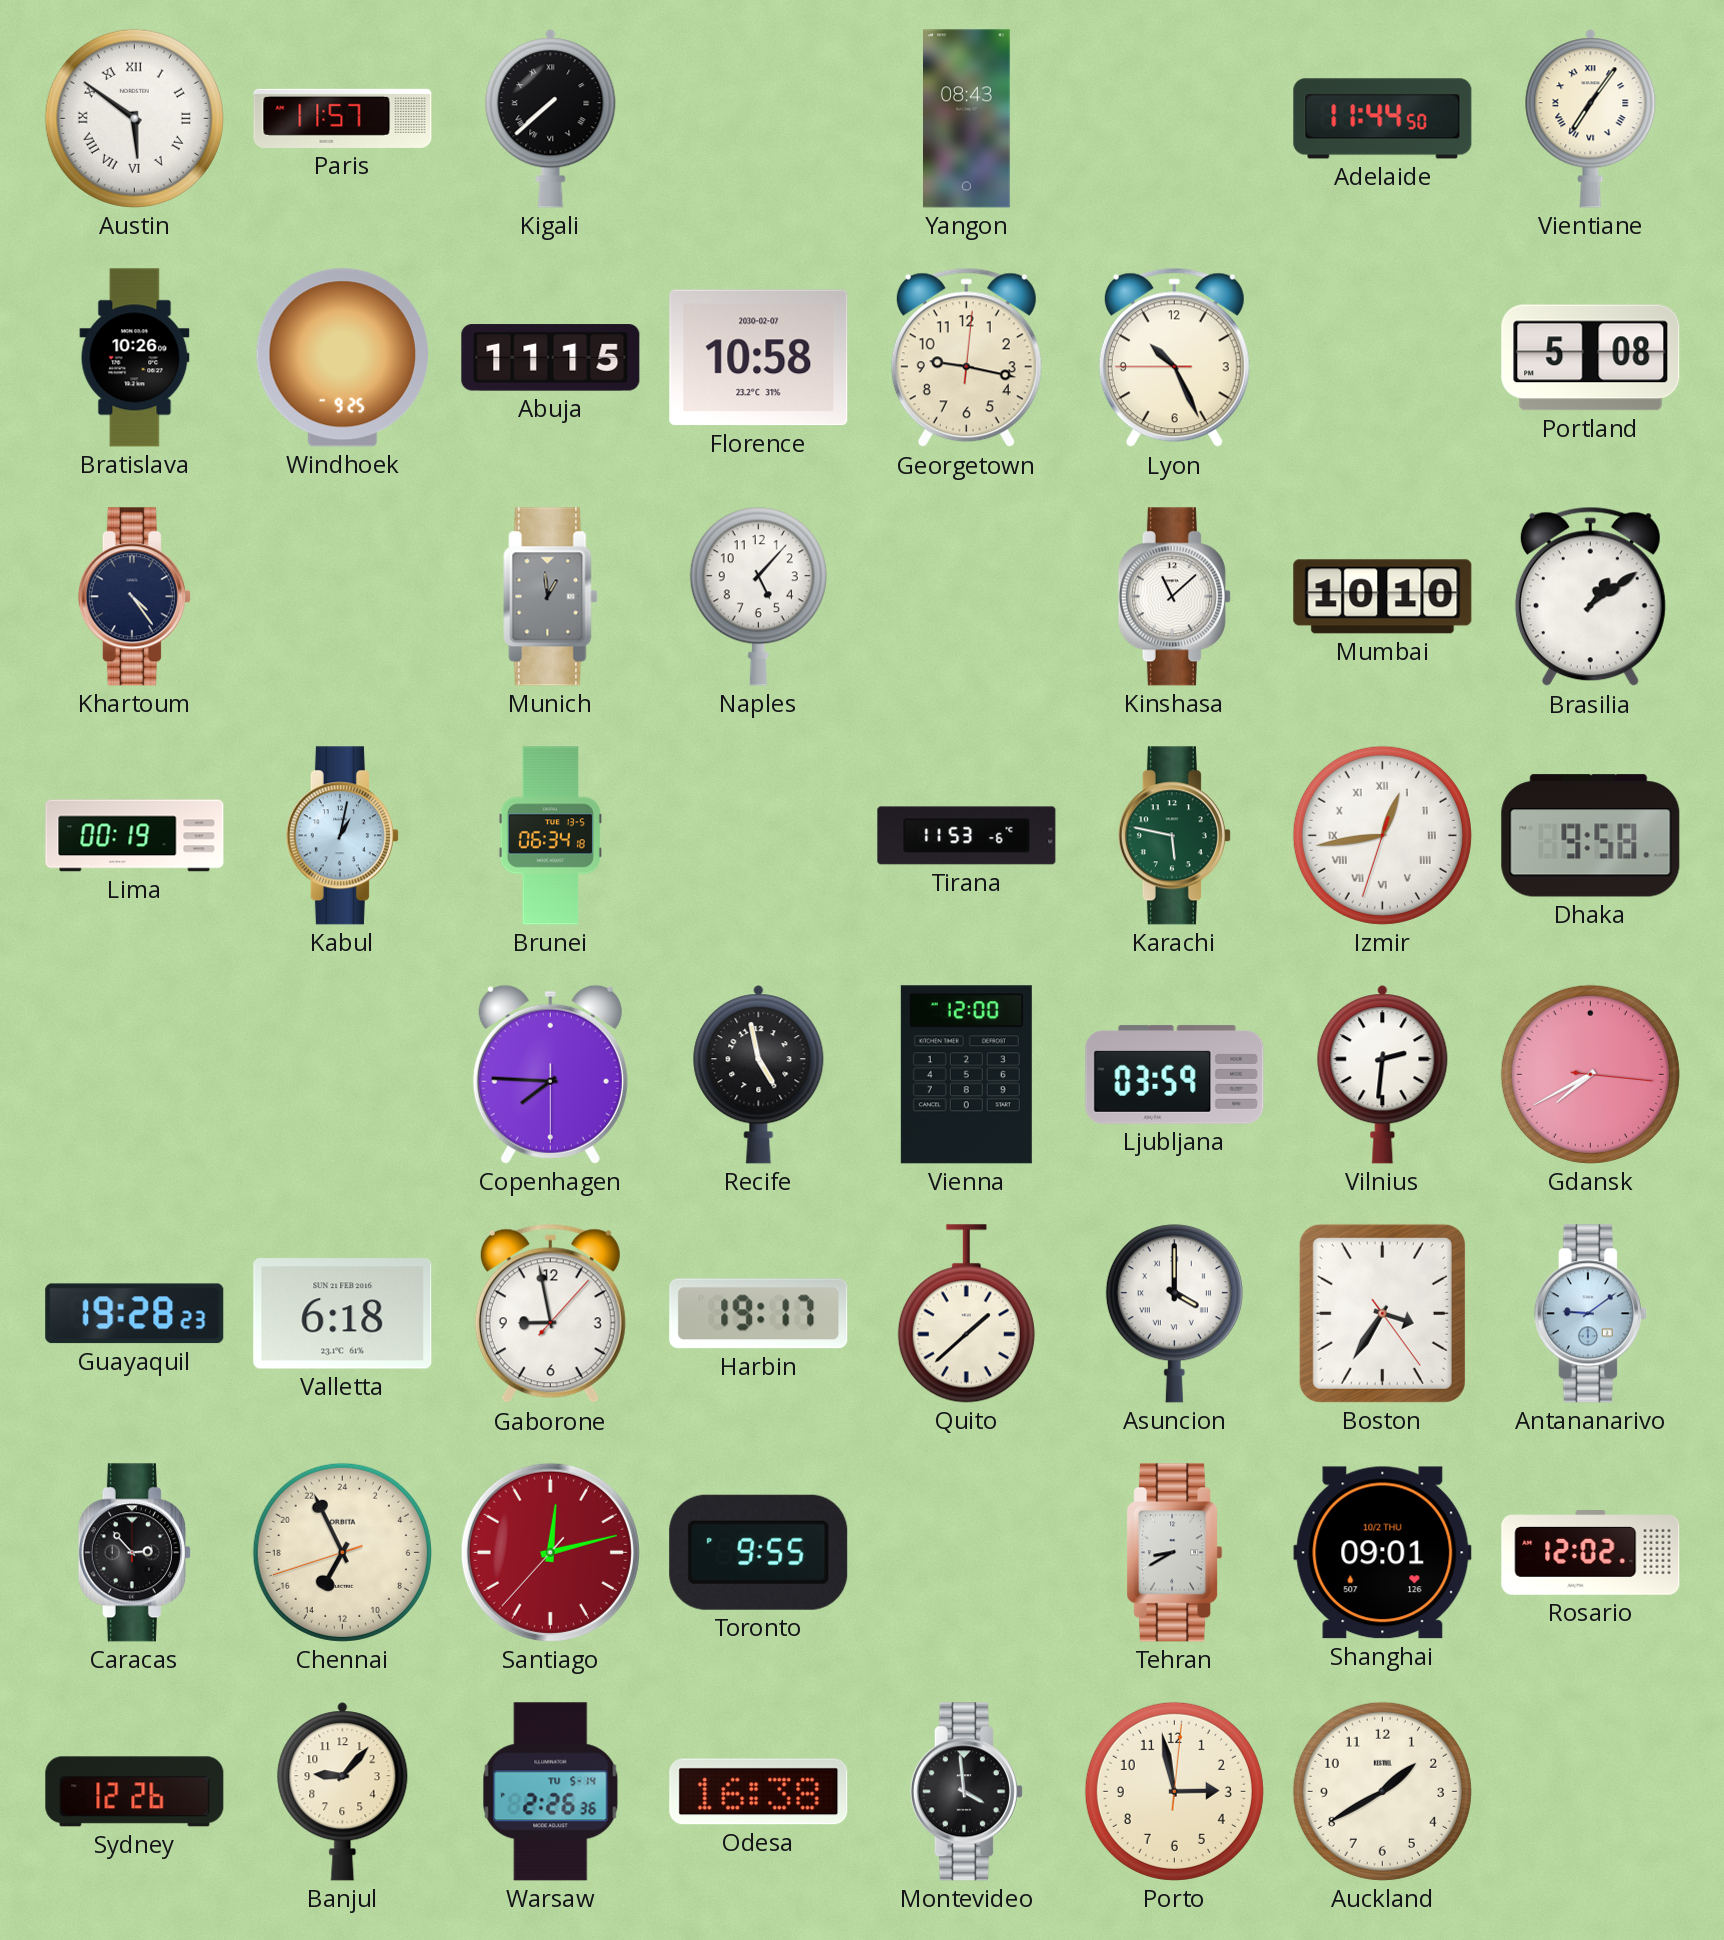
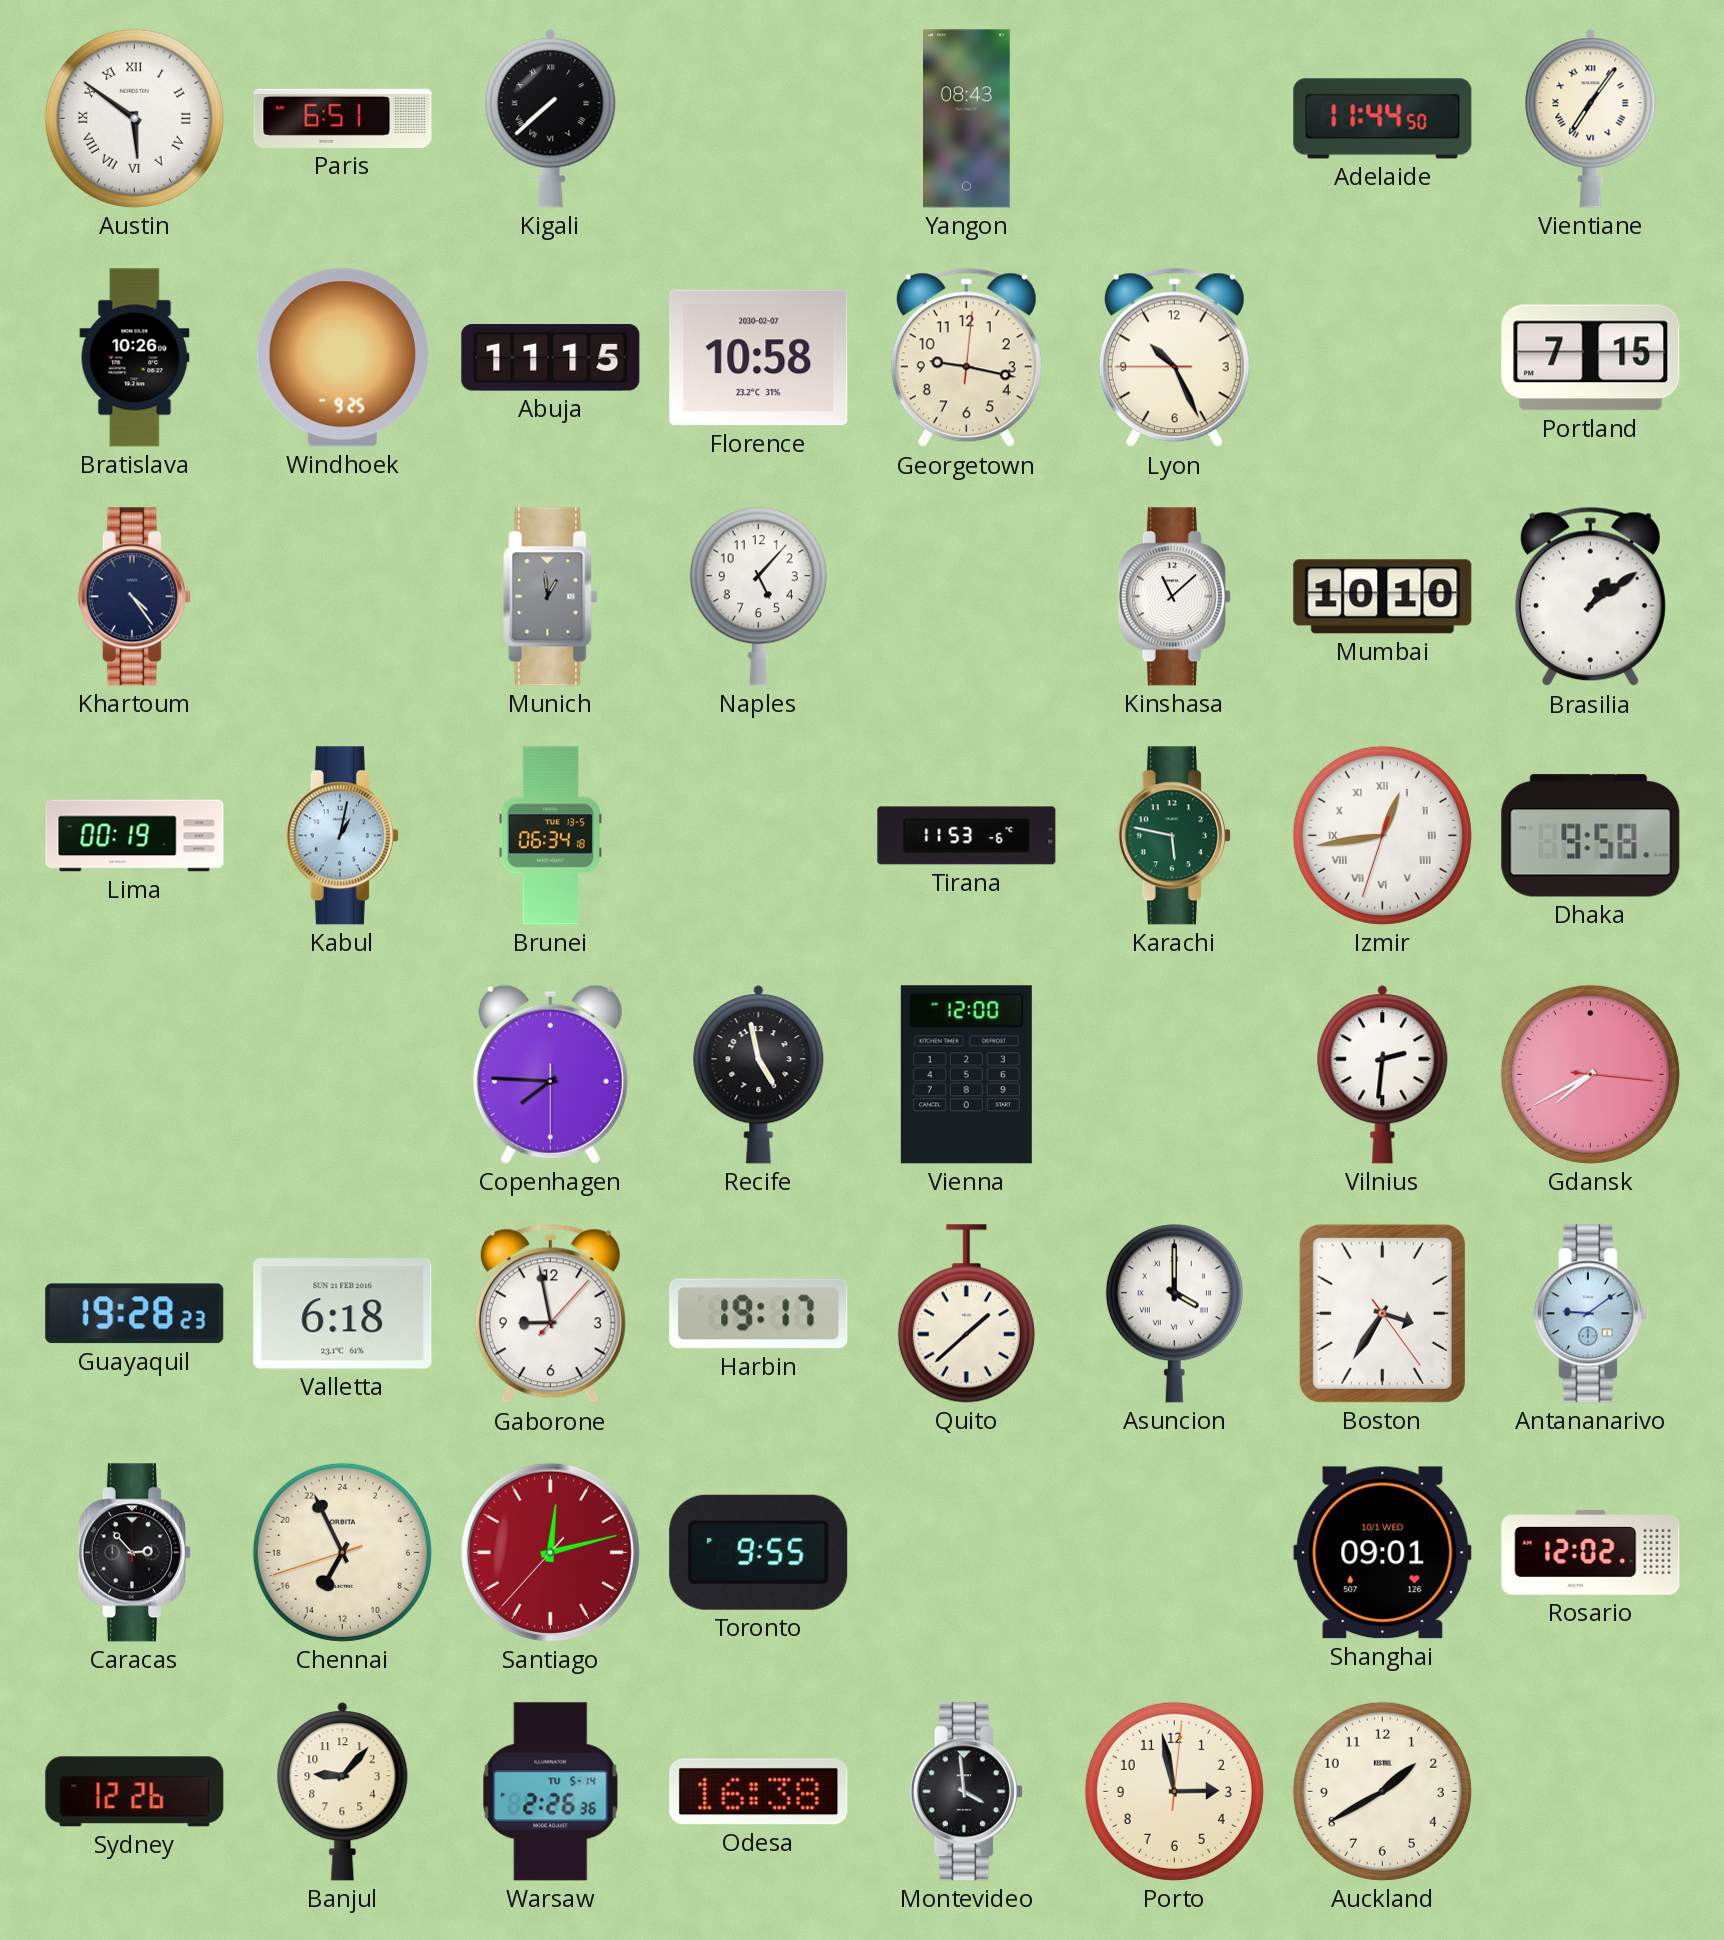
Paris: 11:57 -> 6:51 (343, 118)
Portland: 5:08 -> 7:15 (1591, 358)
Ljubljana: 03:59 -> none (1175, 1074)
Tehran: 8:40 -> none (1175, 1553)
Shanghai date: 10/2 THU -> 10/1 WED (1383, 1553)
